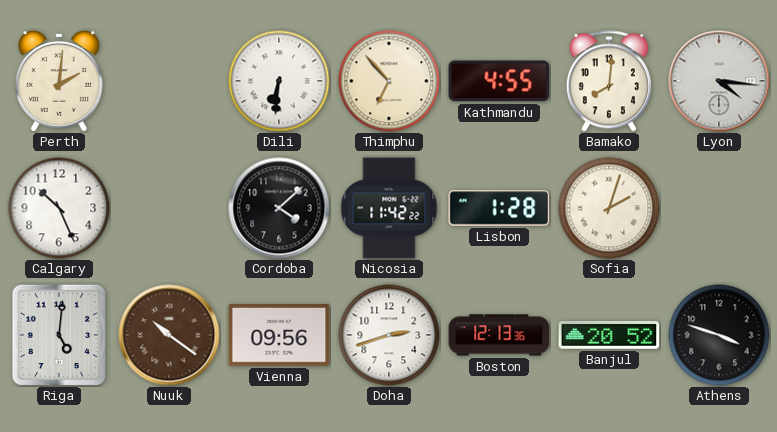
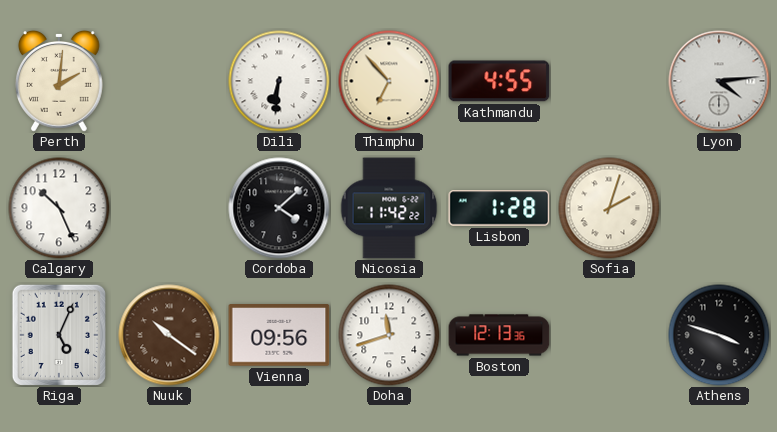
Bamako: 8:01 -> none (609, 81)
Lyon: 4:16 -> 4:14 (719, 81)
Riga: 5:01 -> 5:04 (59, 335)
Doha: 2:42 -> 11:42 (389, 335)
Banjul: 20:52 -> none (609, 336)
